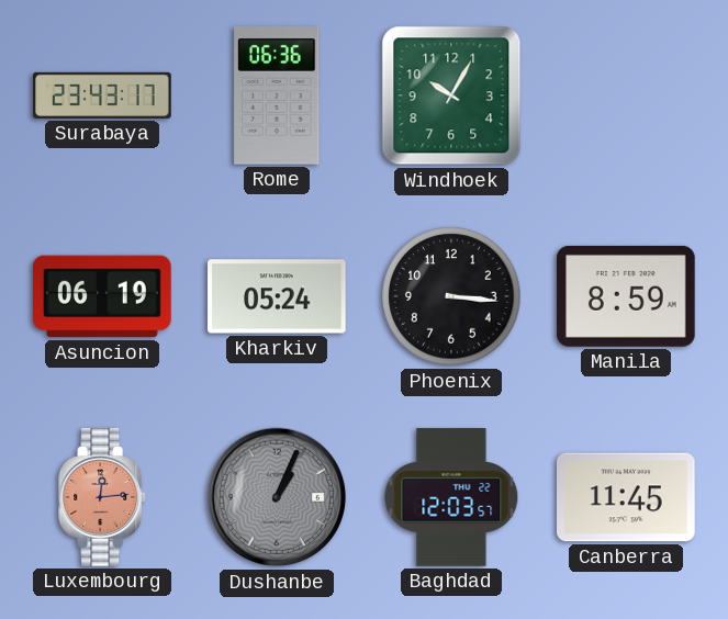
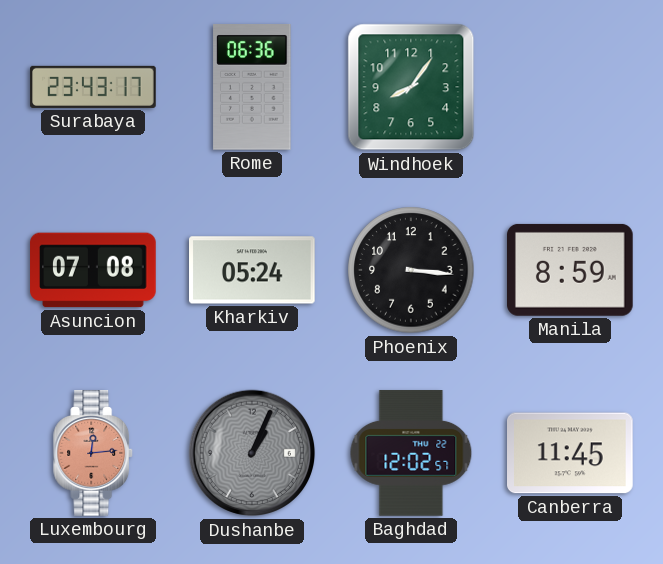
Windhoek: 10:05 -> 8:06 (411, 87)
Asuncion: 06:19 -> 07:08 (93, 270)
Baghdad: 12:03 -> 12:02 (411, 453)
